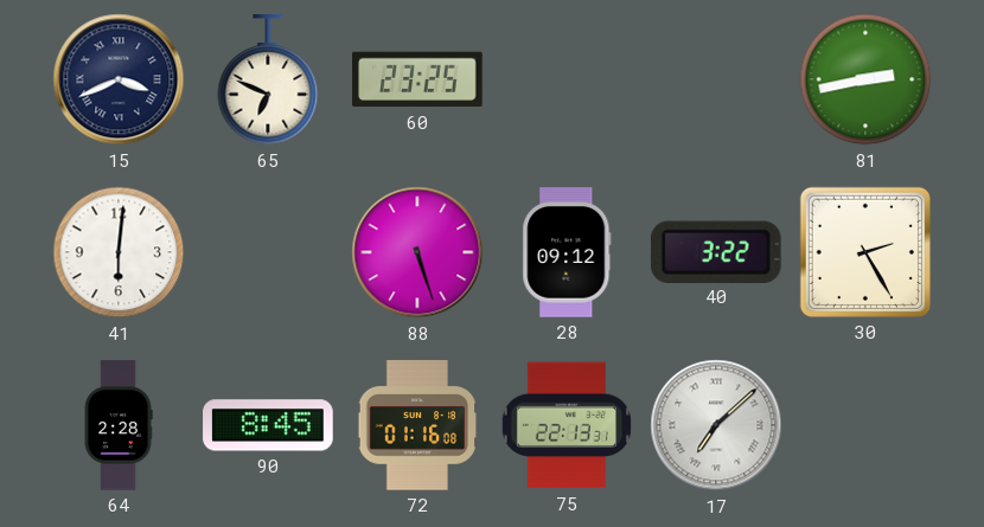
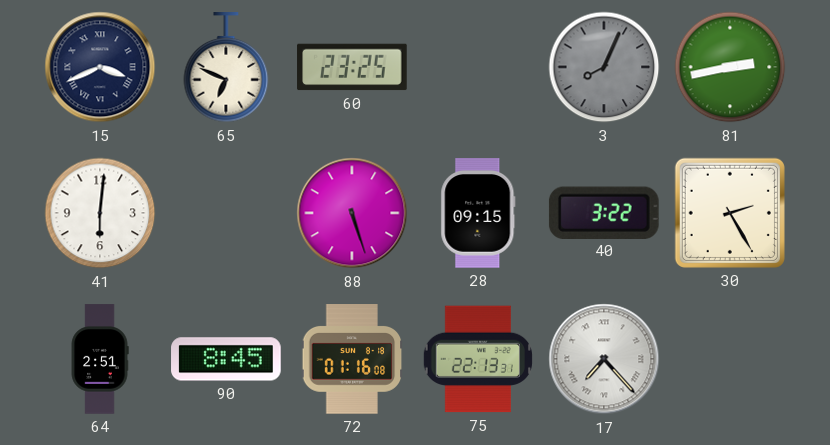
3: none -> 8:04 (604, 67)
28: 09:12 -> 09:15 (478, 213)
64: 2:28 -> 2:51 (100, 359)
17: 7:08 -> 7:23 (604, 359)
